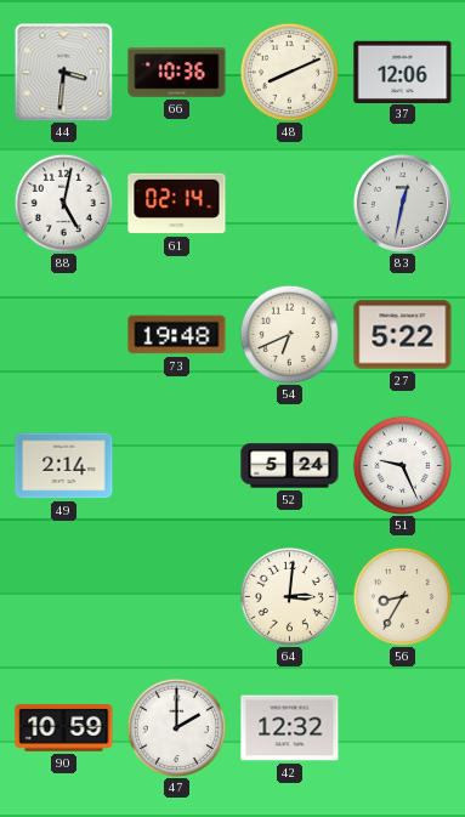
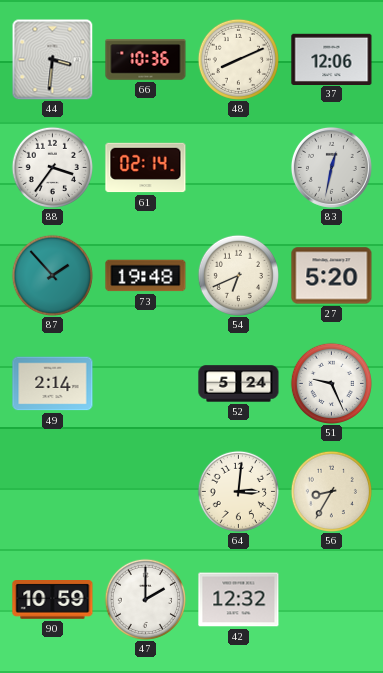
88: 5:02 -> 3:36 (52, 167)
87: none -> 1:53 (52, 275)
27: 5:22 -> 5:20 (332, 276)
